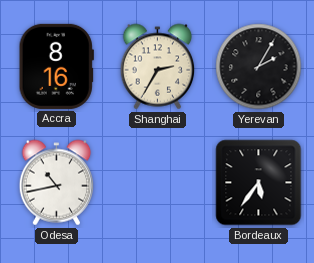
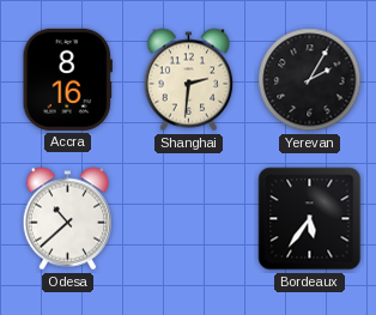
Shanghai: 2:35 -> 2:31 (189, 80)
Odesa: 10:43 -> 10:38 (68, 219)
